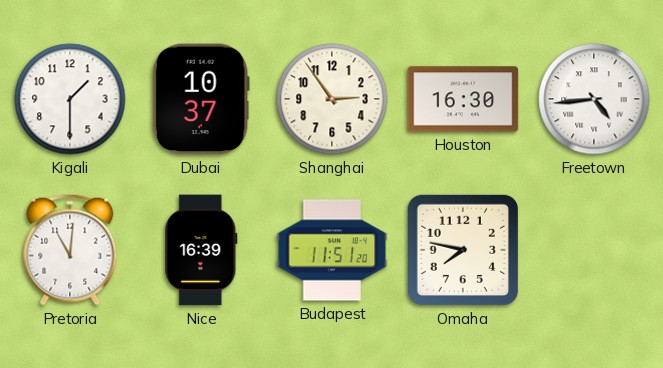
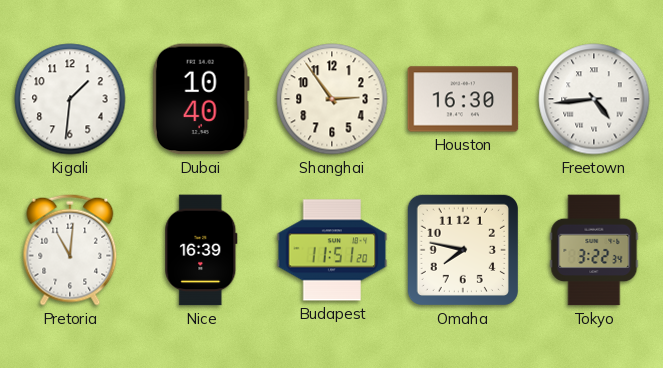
Kigali: 1:30 -> 1:31 (70, 99)
Dubai: 10:37 -> 10:40 (201, 99)
Tokyo: none -> 3:22 (594, 250)
